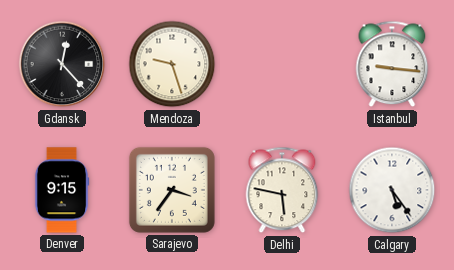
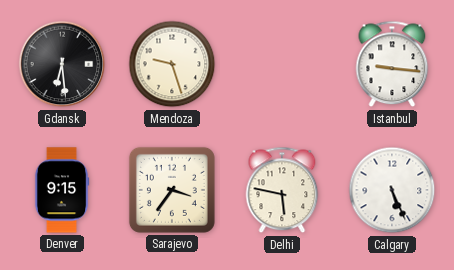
Gdansk: 12:23 -> 6:29 (62, 64)
Calgary: 5:24 -> 5:26 (392, 190)
